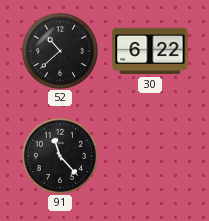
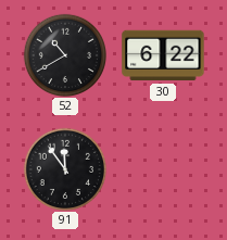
52: 10:38 -> 10:40 (64, 54)
91: 11:23 -> 11:54 (64, 168)
